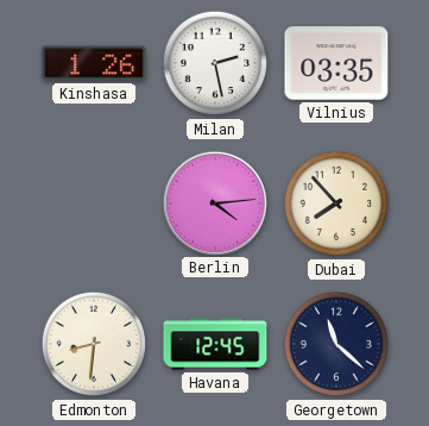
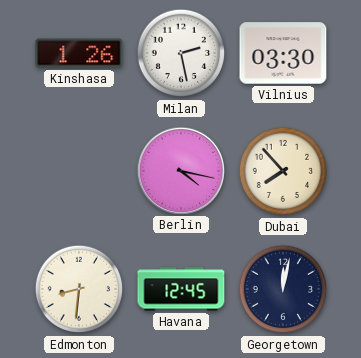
Vilnius: 03:35 -> 03:30 (283, 53)
Berlin: 4:14 -> 4:17 (180, 170)
Georgetown: 11:22 -> 12:02 (283, 289)
